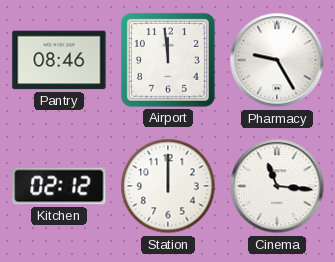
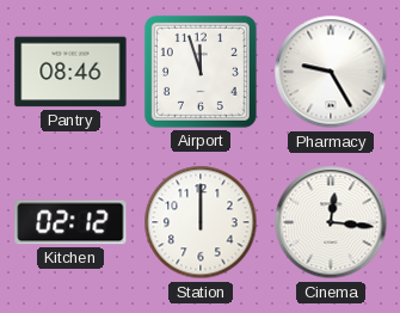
Airport: 11:59 -> 11:57 (201, 72)
Cinema: 11:16 -> 12:16 (331, 222)
